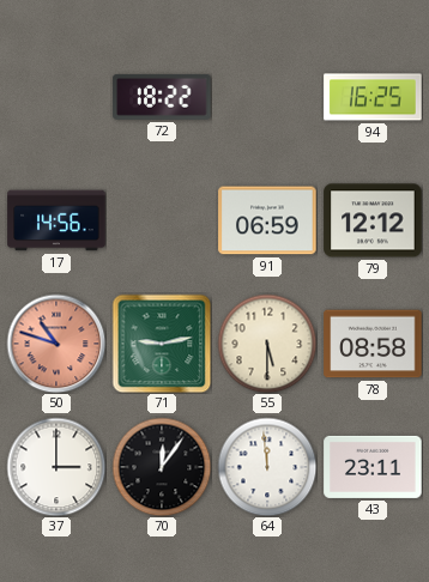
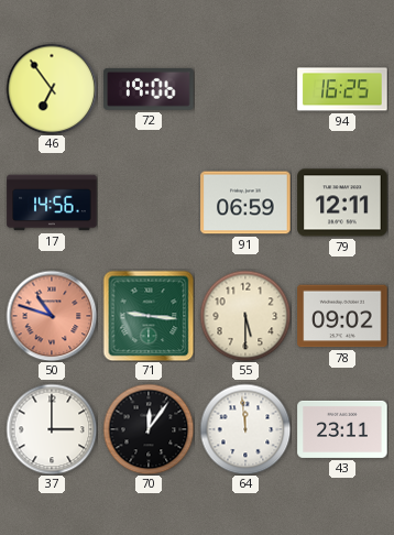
46: none -> 6:54 (52, 89)
72: 18:22 -> 19:06 (149, 89)
79: 12:12 -> 12:11 (342, 203)
71: 9:13 -> 9:16 (149, 316)
78: 08:58 -> 09:02 (342, 316)
